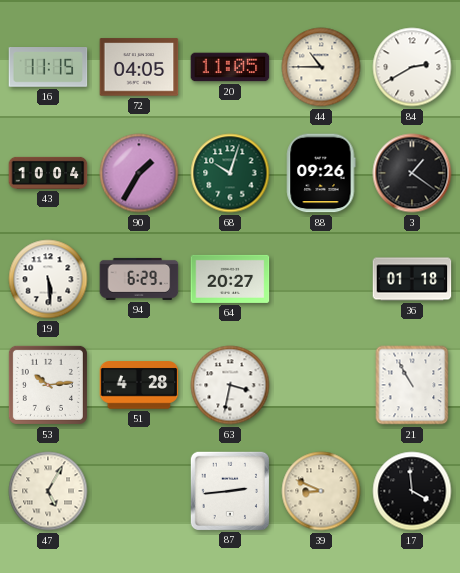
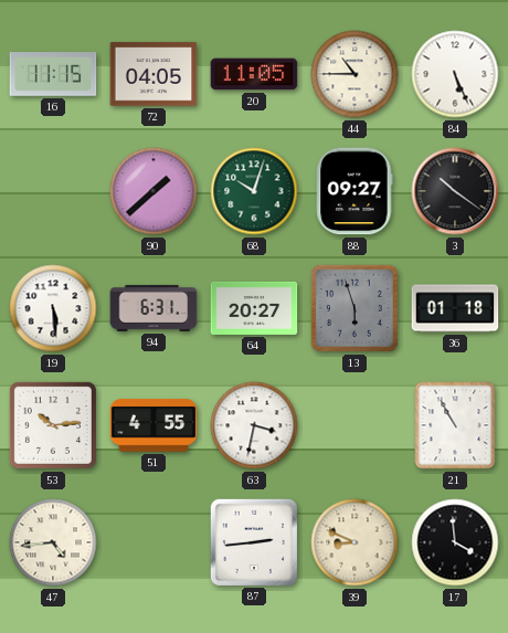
84: 2:40 -> 5:26 (455, 74)
43: 10:04 -> none (48, 173)
90: 1:35 -> 1:38 (154, 191)
88: 09:26 -> 09:27 (354, 191)
3: 1:21 -> 10:21 (455, 191)
94: 6:29 -> 6:31 (154, 308)
13: none -> 5:57 (354, 308)
51: 4:28 -> 4:55 (154, 425)
47: 5:05 -> 4:44 (53, 542)
